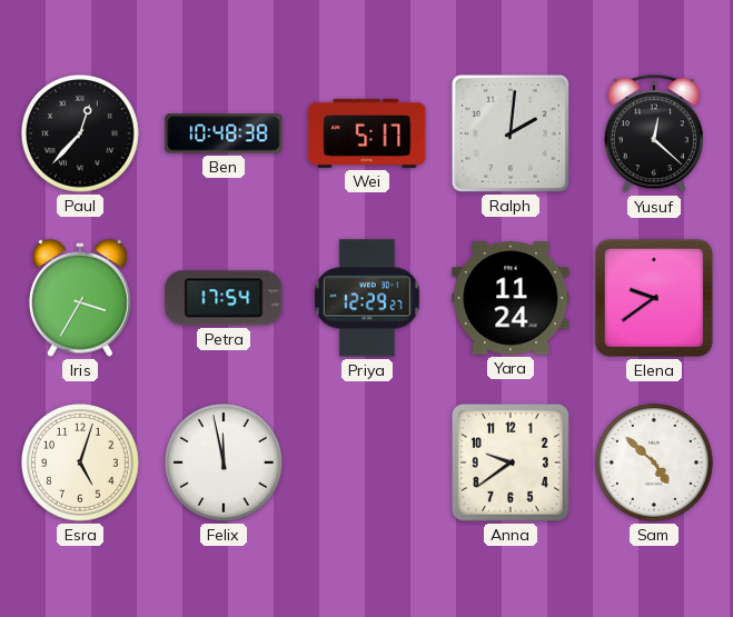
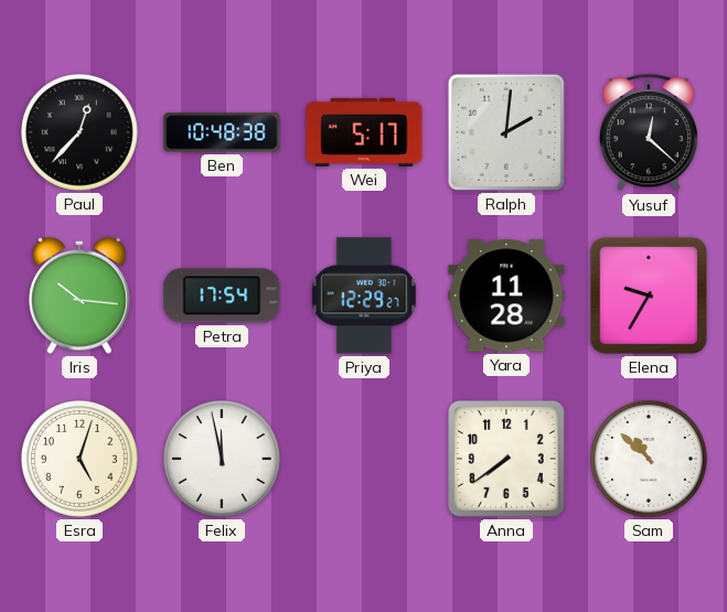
Iris: 3:35 -> 10:16 (79, 296)
Yara: 11:24 -> 11:28 (506, 296)
Elena: 9:39 -> 9:35 (649, 296)
Anna: 9:39 -> 7:39 (507, 460)
Sam: 4:52 -> 10:52 (650, 460)
